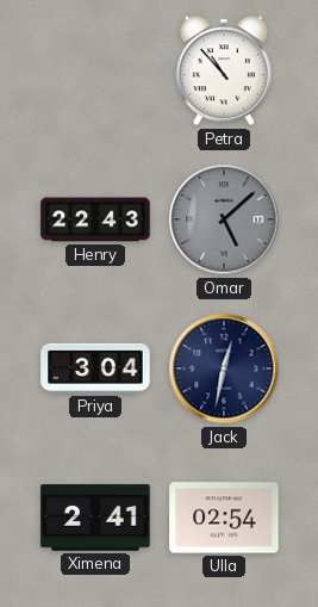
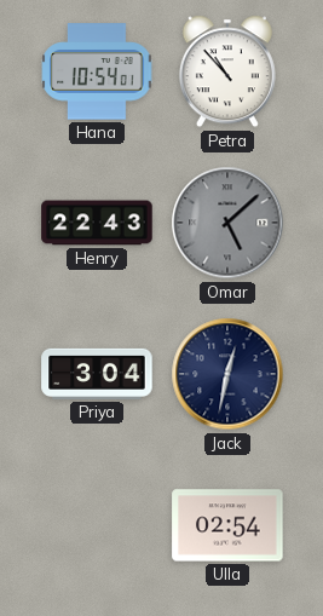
Hana: none -> 10:54 (97, 71)
Ximena: 2:41 -> none (95, 518)
